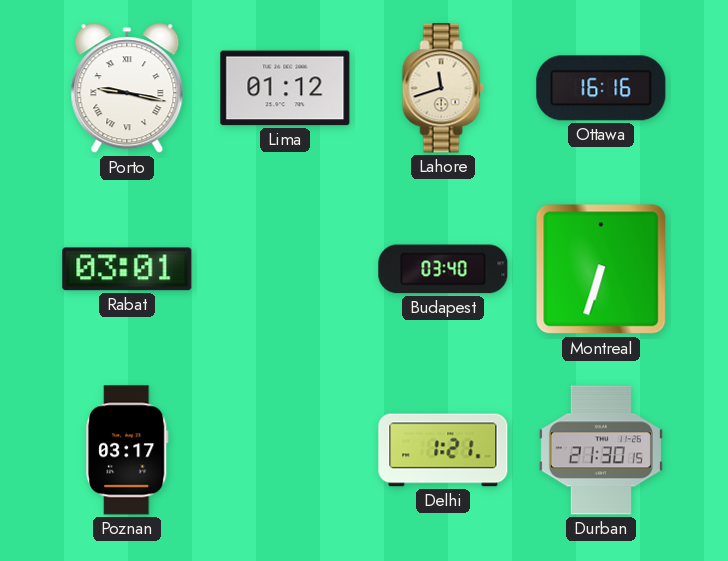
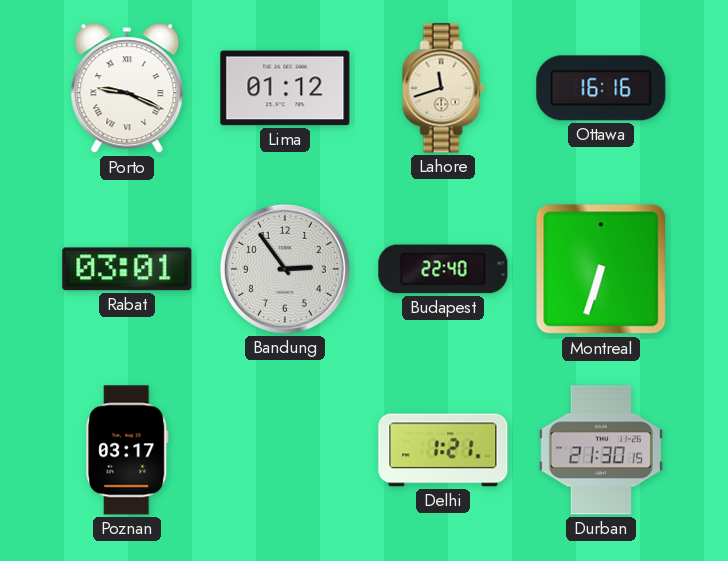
Porto: 9:17 -> 9:19 (127, 89)
Bandung: none -> 2:54 (285, 269)
Budapest: 03:40 -> 22:40 (443, 269)
